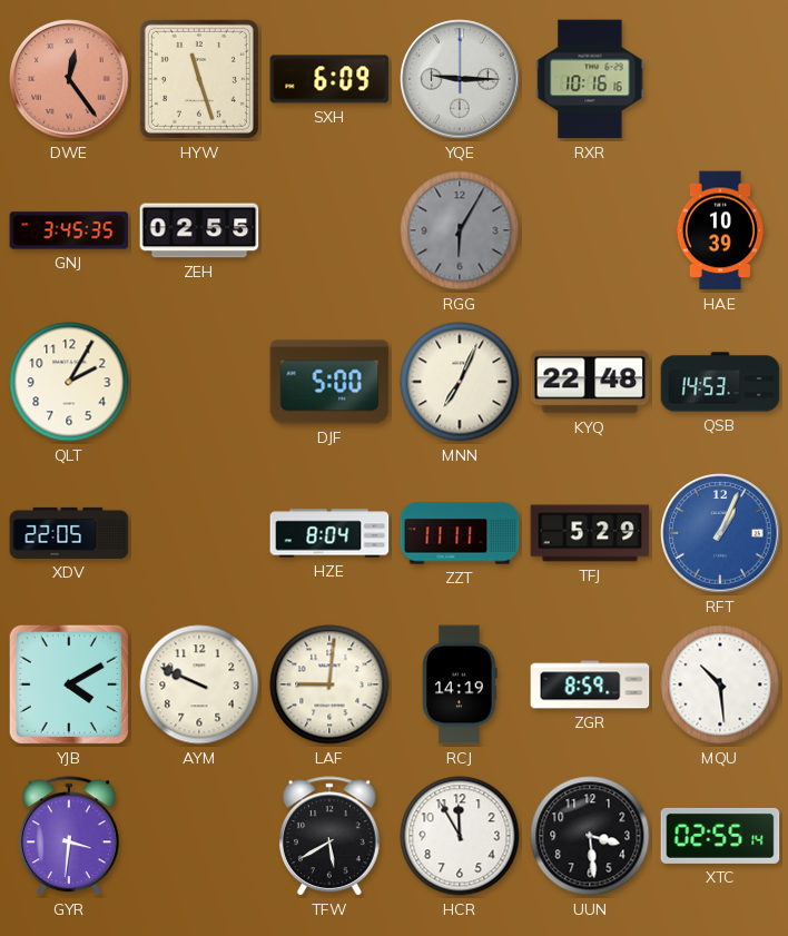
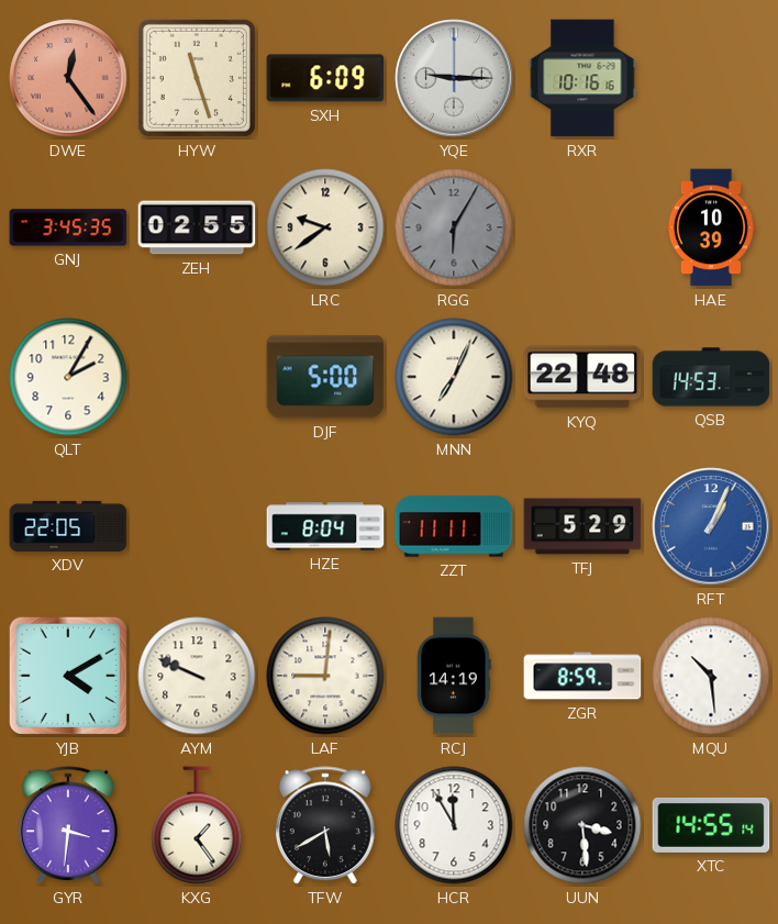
LRC: none -> 9:39 (325, 227)
KXG: none -> 1:24 (197, 825)
XTC: 02:55 -> 14:55 (711, 825)
